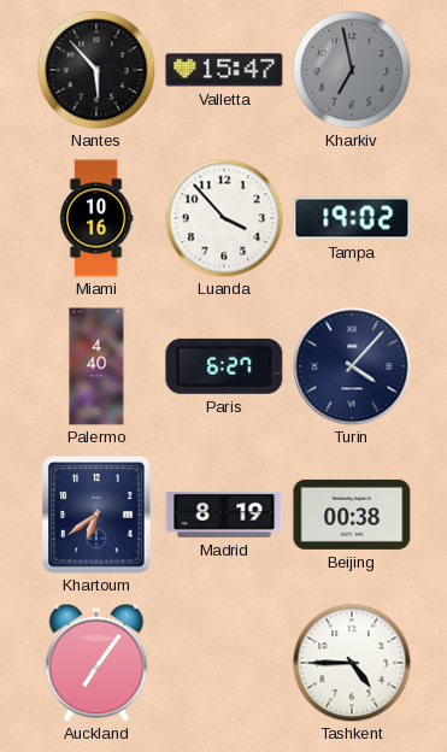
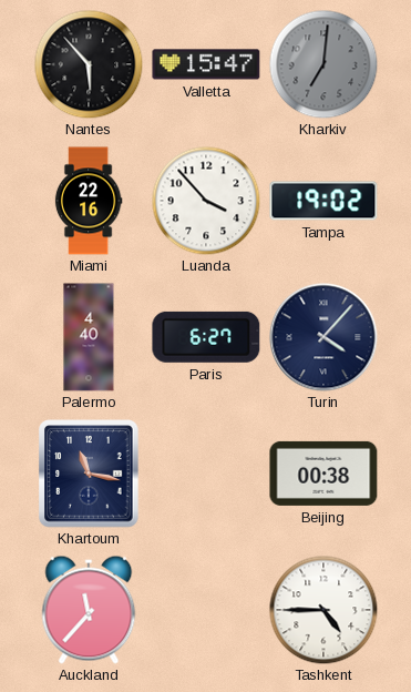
Kharkiv: 6:58 -> 7:01 (323, 64)
Miami: 10:16 -> 22:16 (89, 201)
Khartoum: 6:39 -> 11:17 (89, 474)
Madrid: 8:19 -> none (224, 515)
Auckland: 7:06 -> 11:37 (89, 610)
